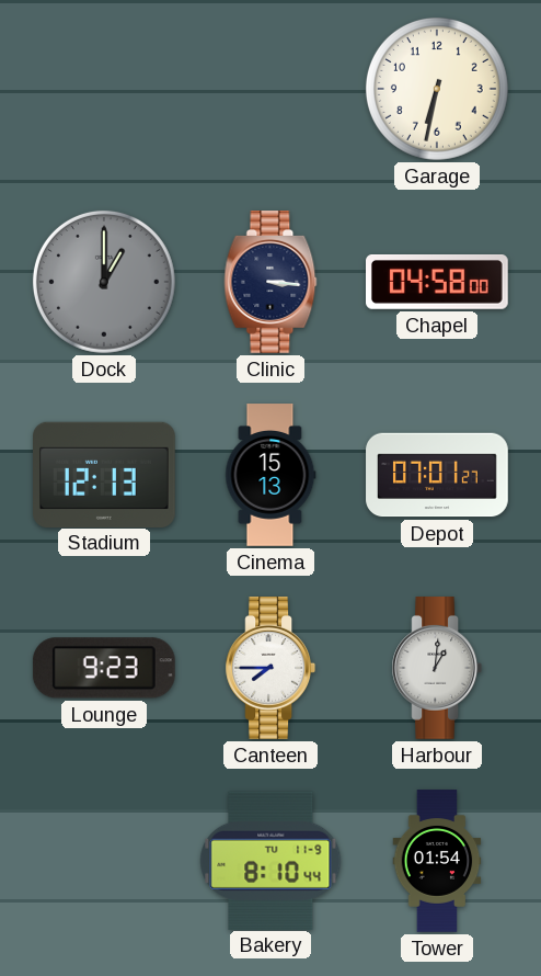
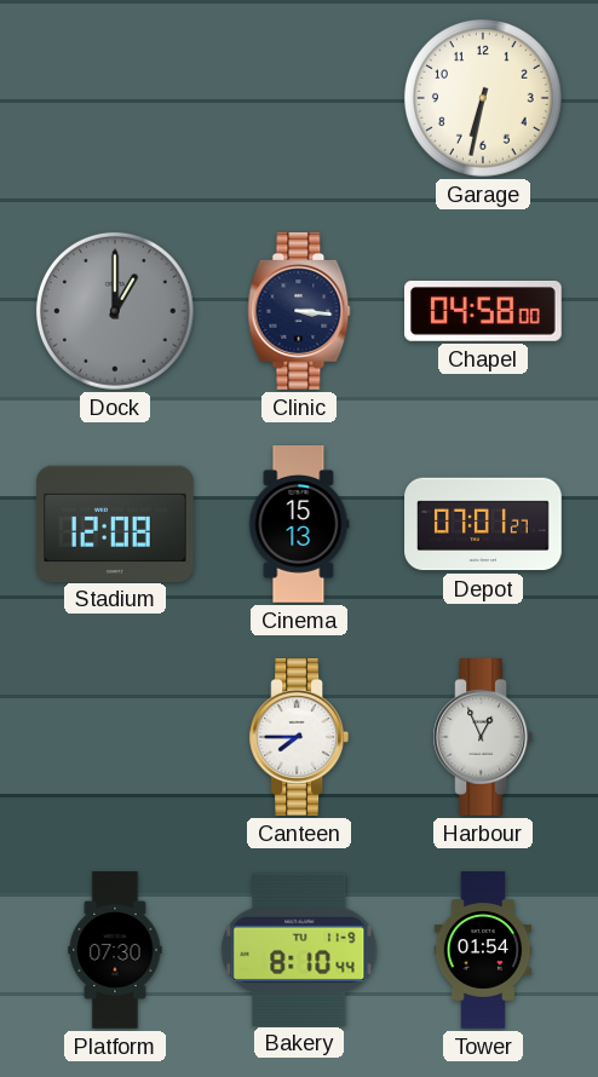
Stadium: 12:13 -> 12:08 (116, 523)
Lounge: 9:23 -> none (104, 668)
Harbour: 1:01 -> 12:56 (483, 738)
Platform: none -> 07:30 (115, 950)
